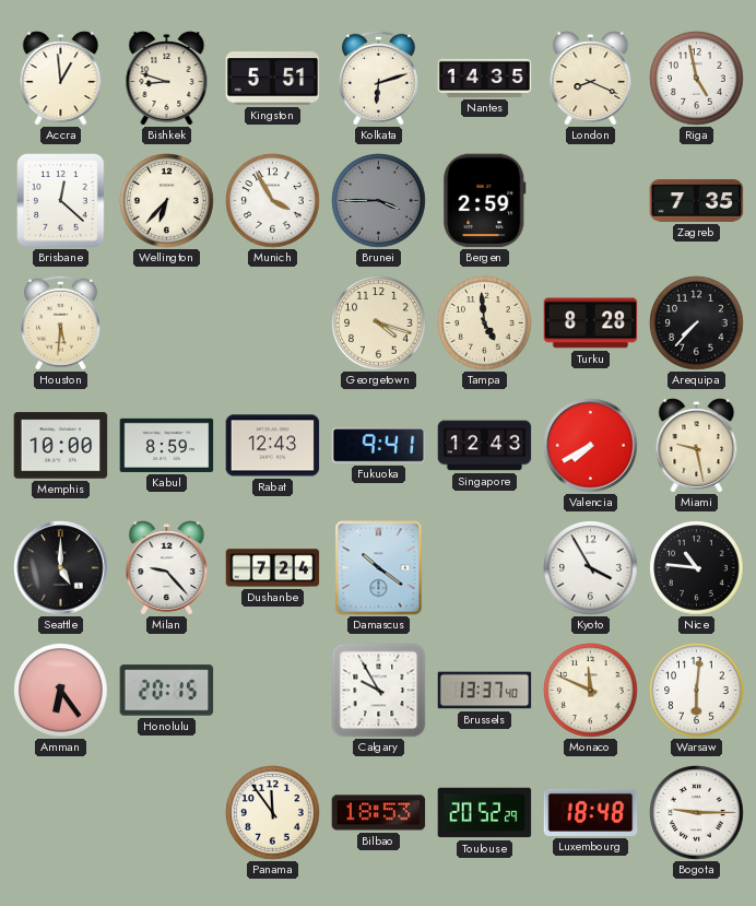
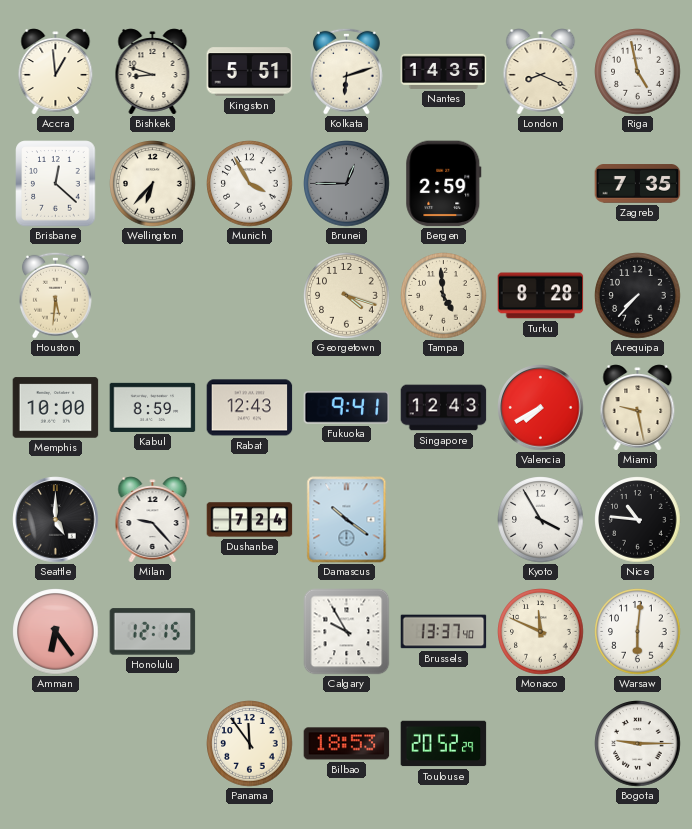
Brunei: 3:45 -> 12:45 (347, 184)
Honolulu: 20:15 -> 12:15 (153, 632)
Luxembourg: 18:48 -> none (591, 812)
